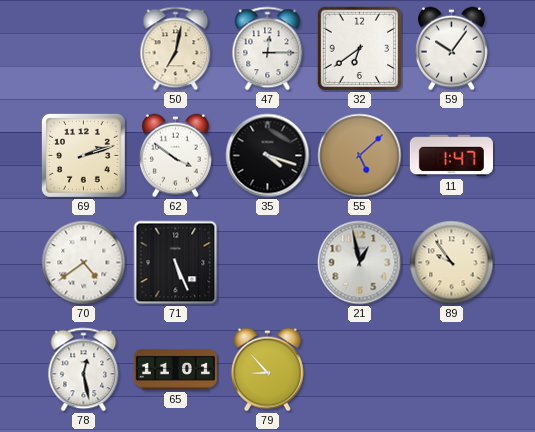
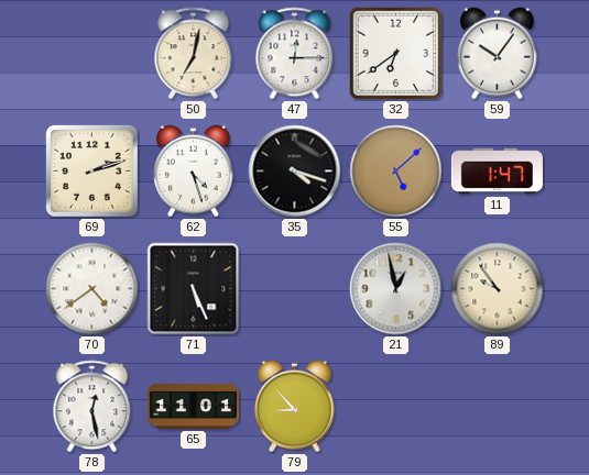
62: 3:51 -> 4:27 (193, 172)
